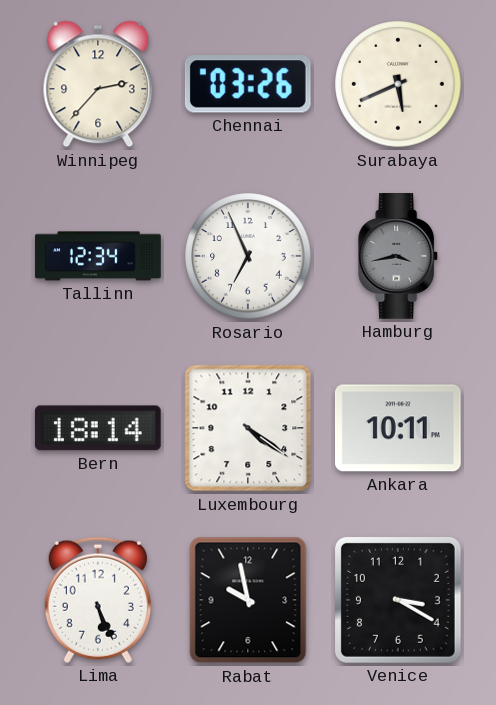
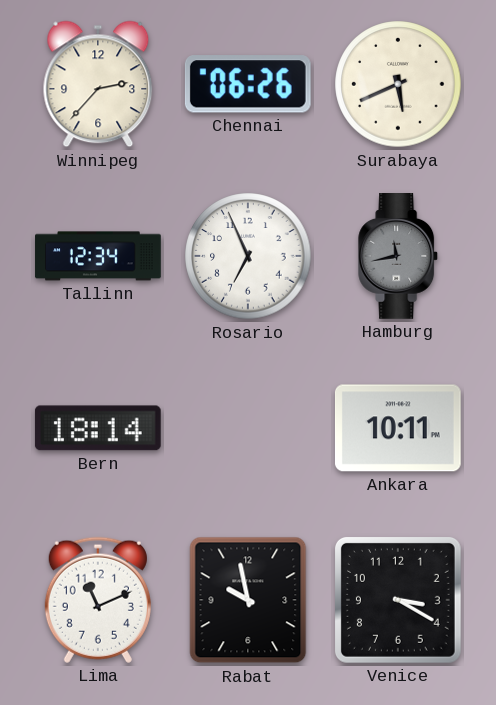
Chennai: 03:26 -> 06:26 (248, 84)
Hamburg: 3:43 -> 11:43 (399, 257)
Luxembourg: 4:21 -> none (248, 428)
Lima: 5:26 -> 11:11 (98, 600)
